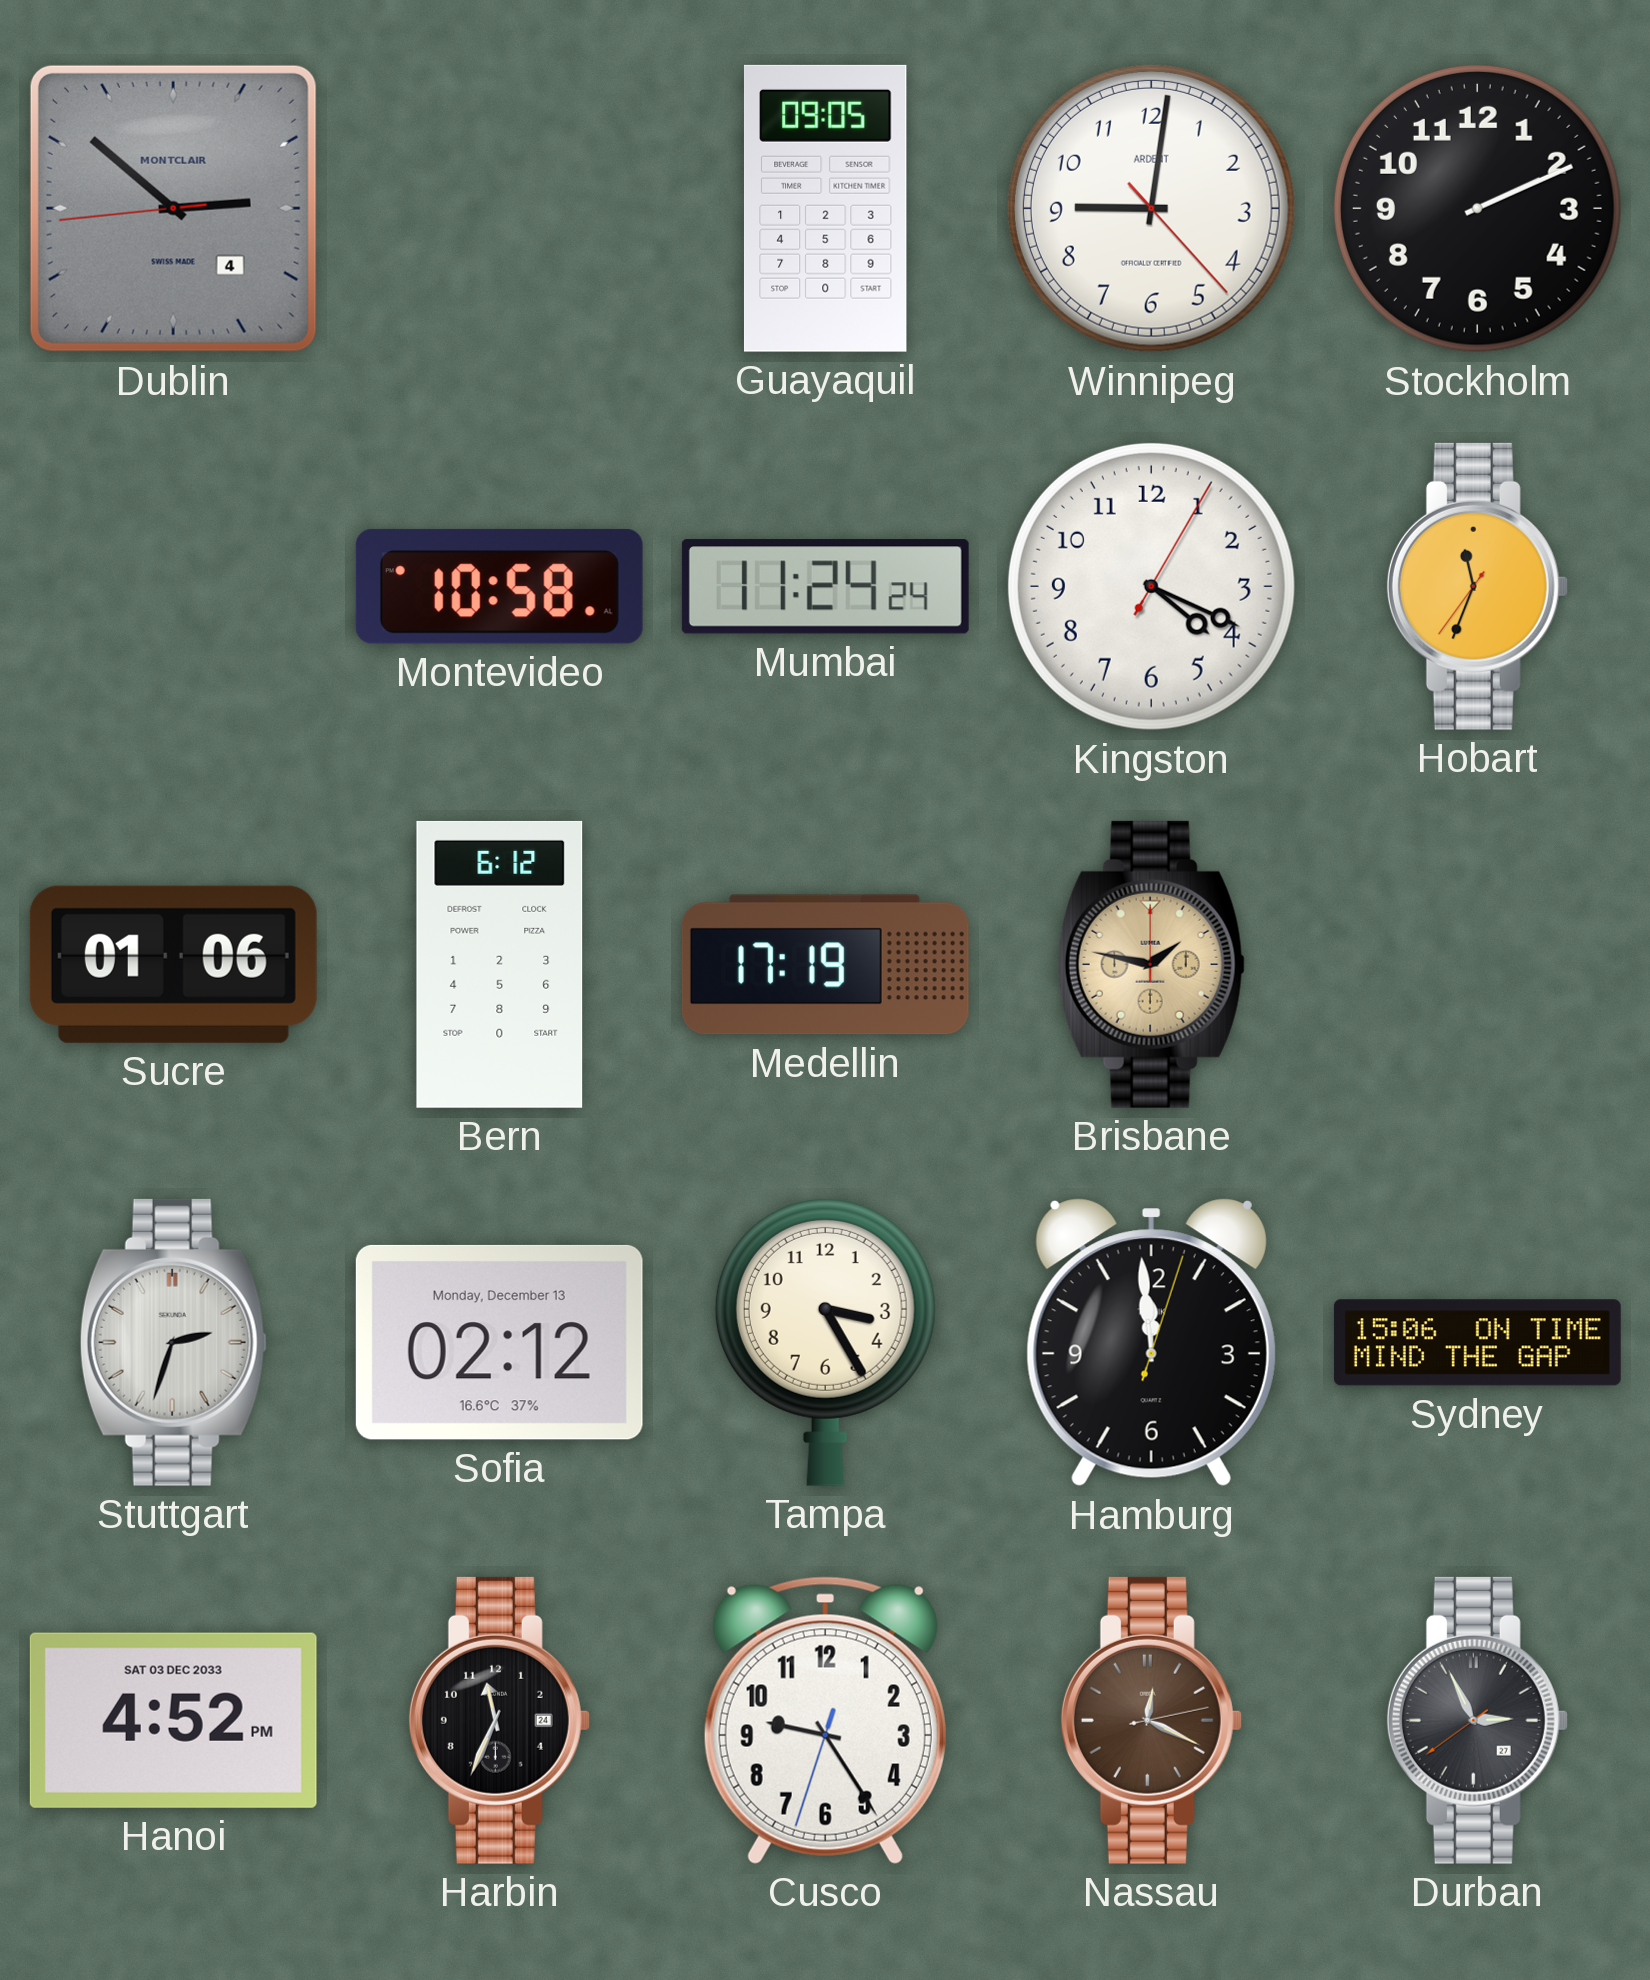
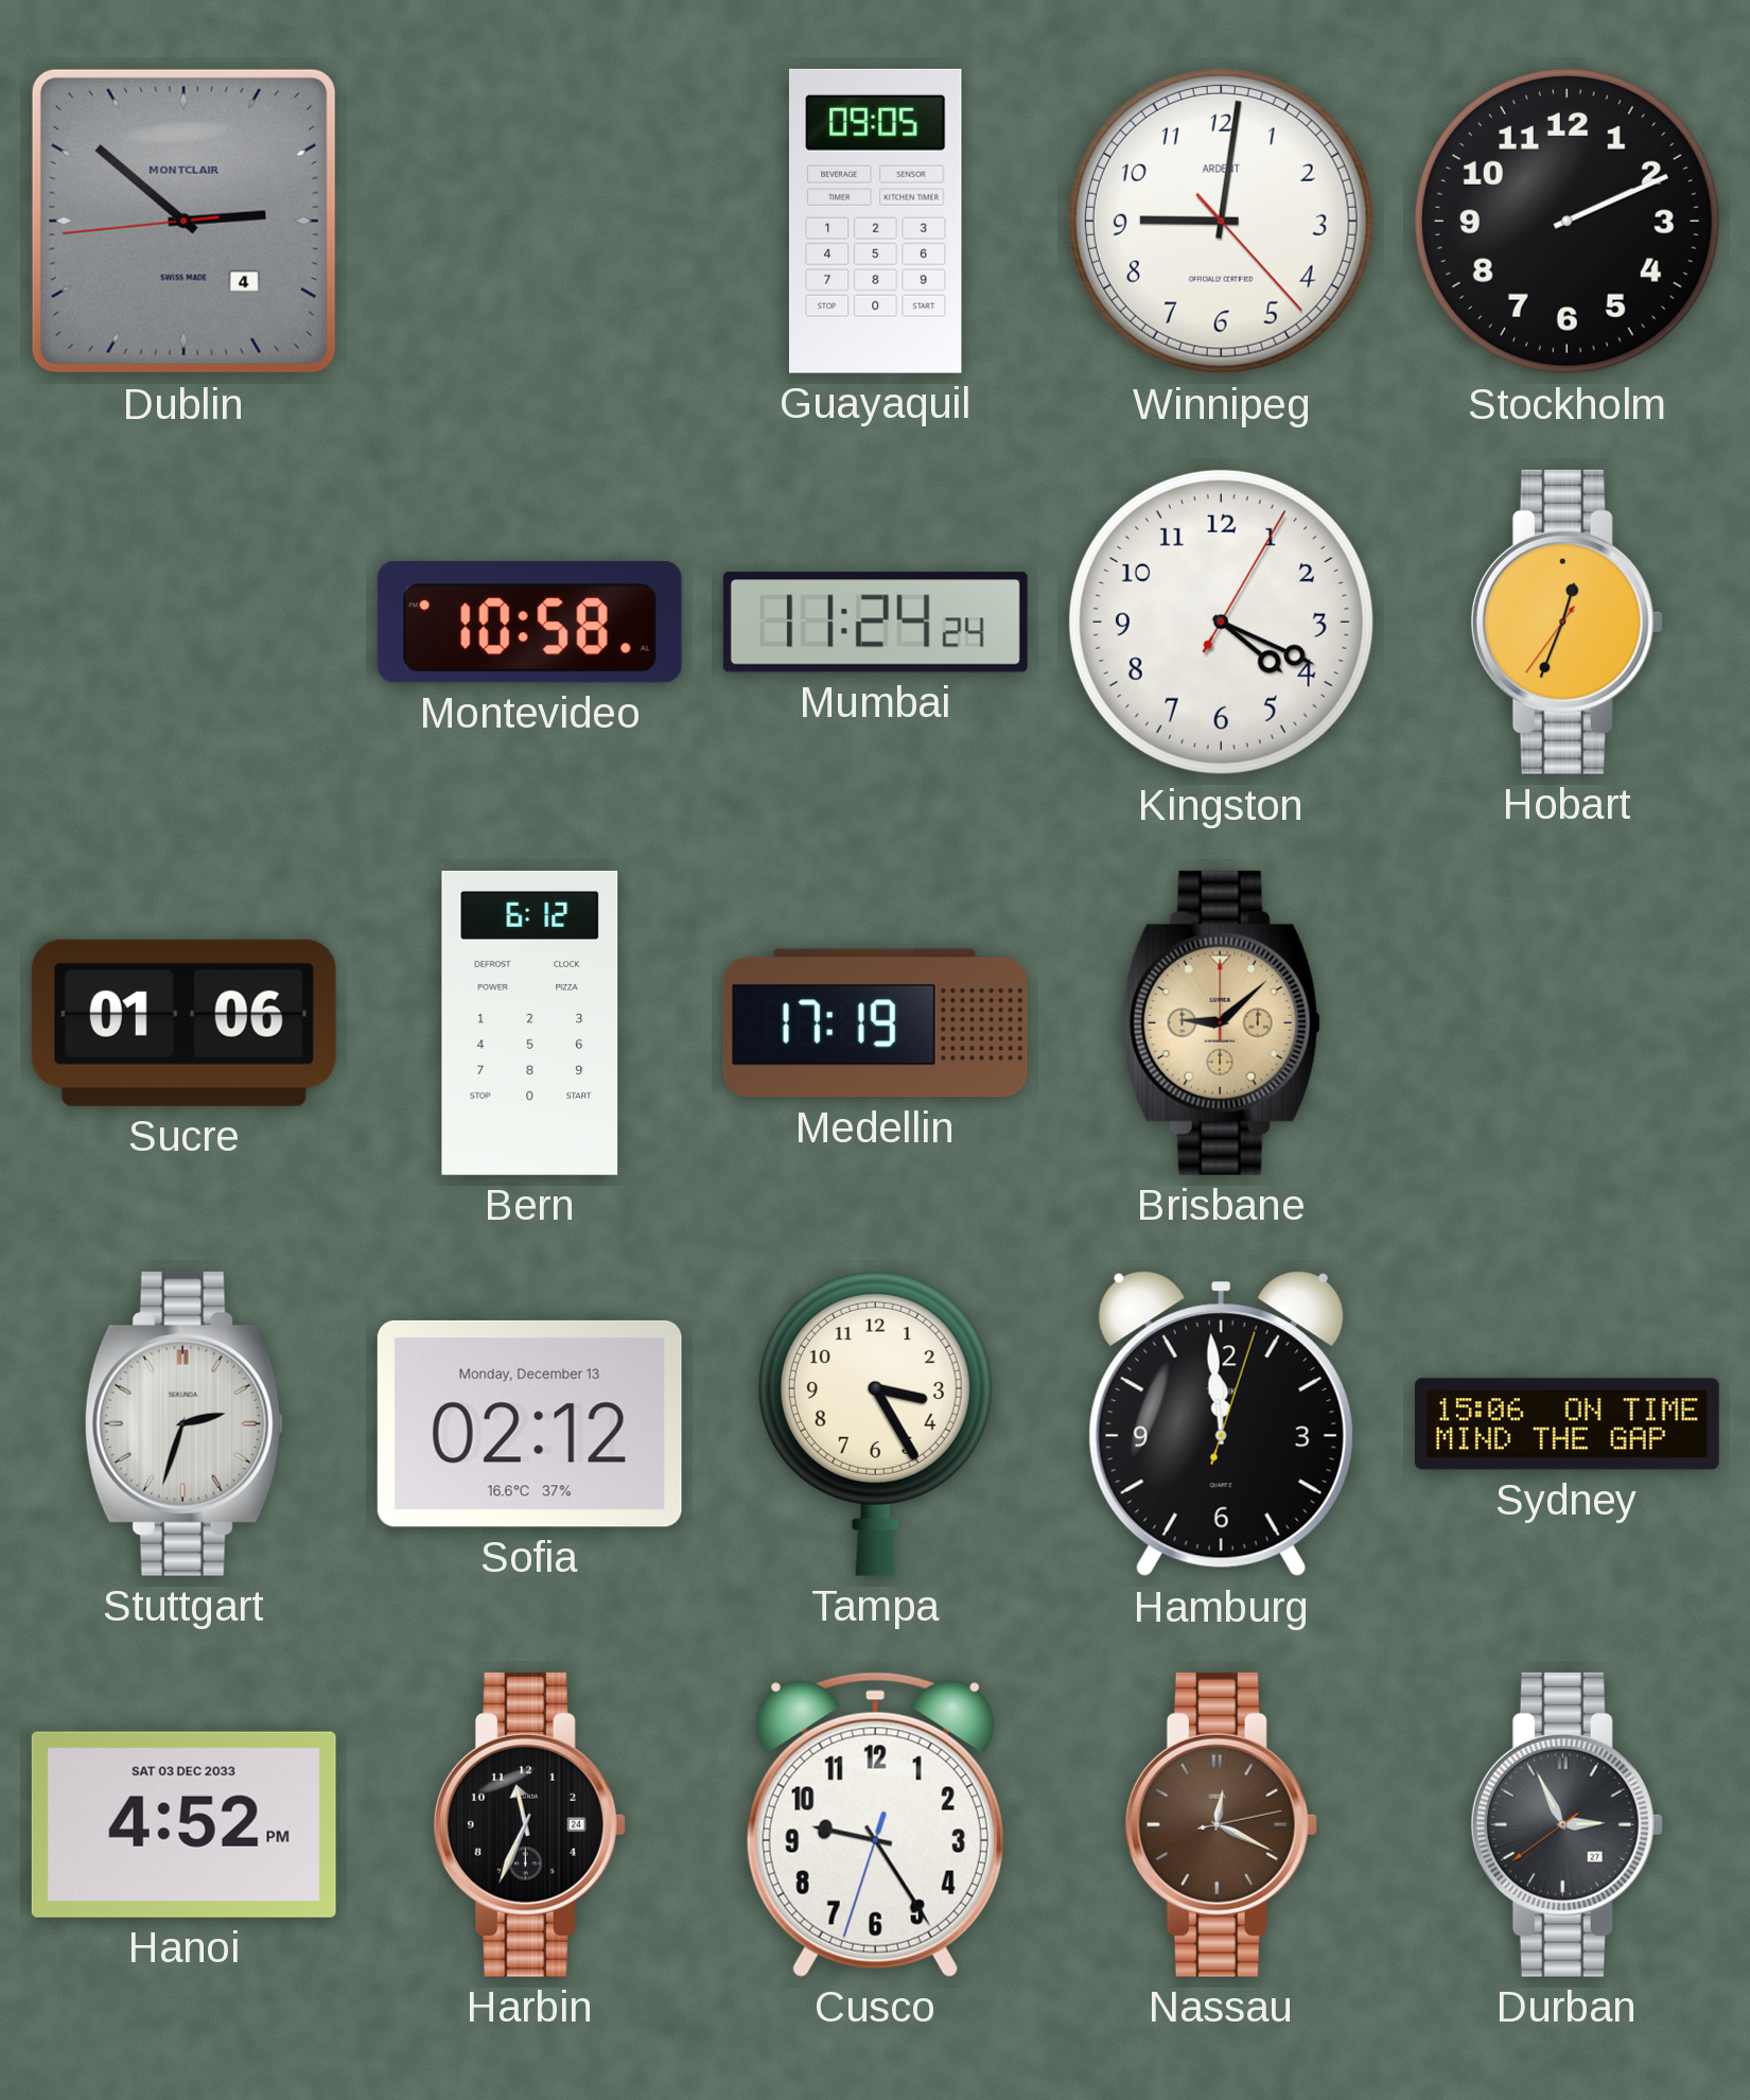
Hobart: 11:33 -> 12:33 (1567, 622)
Brisbane: 1:47 -> 9:08 (1221, 1022)
